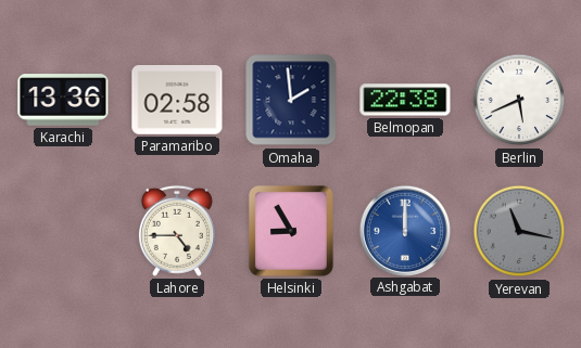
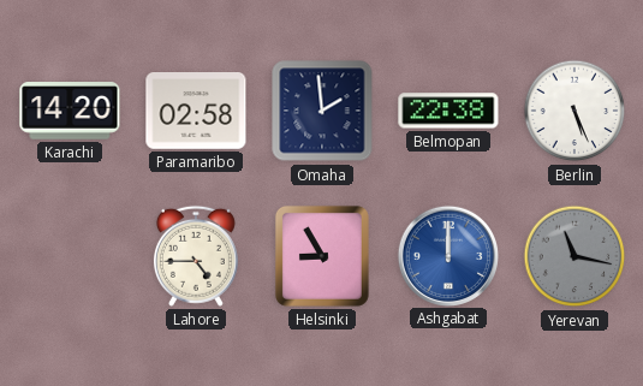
Karachi: 13:36 -> 14:20 (70, 111)
Berlin: 5:41 -> 5:26 (574, 111)
